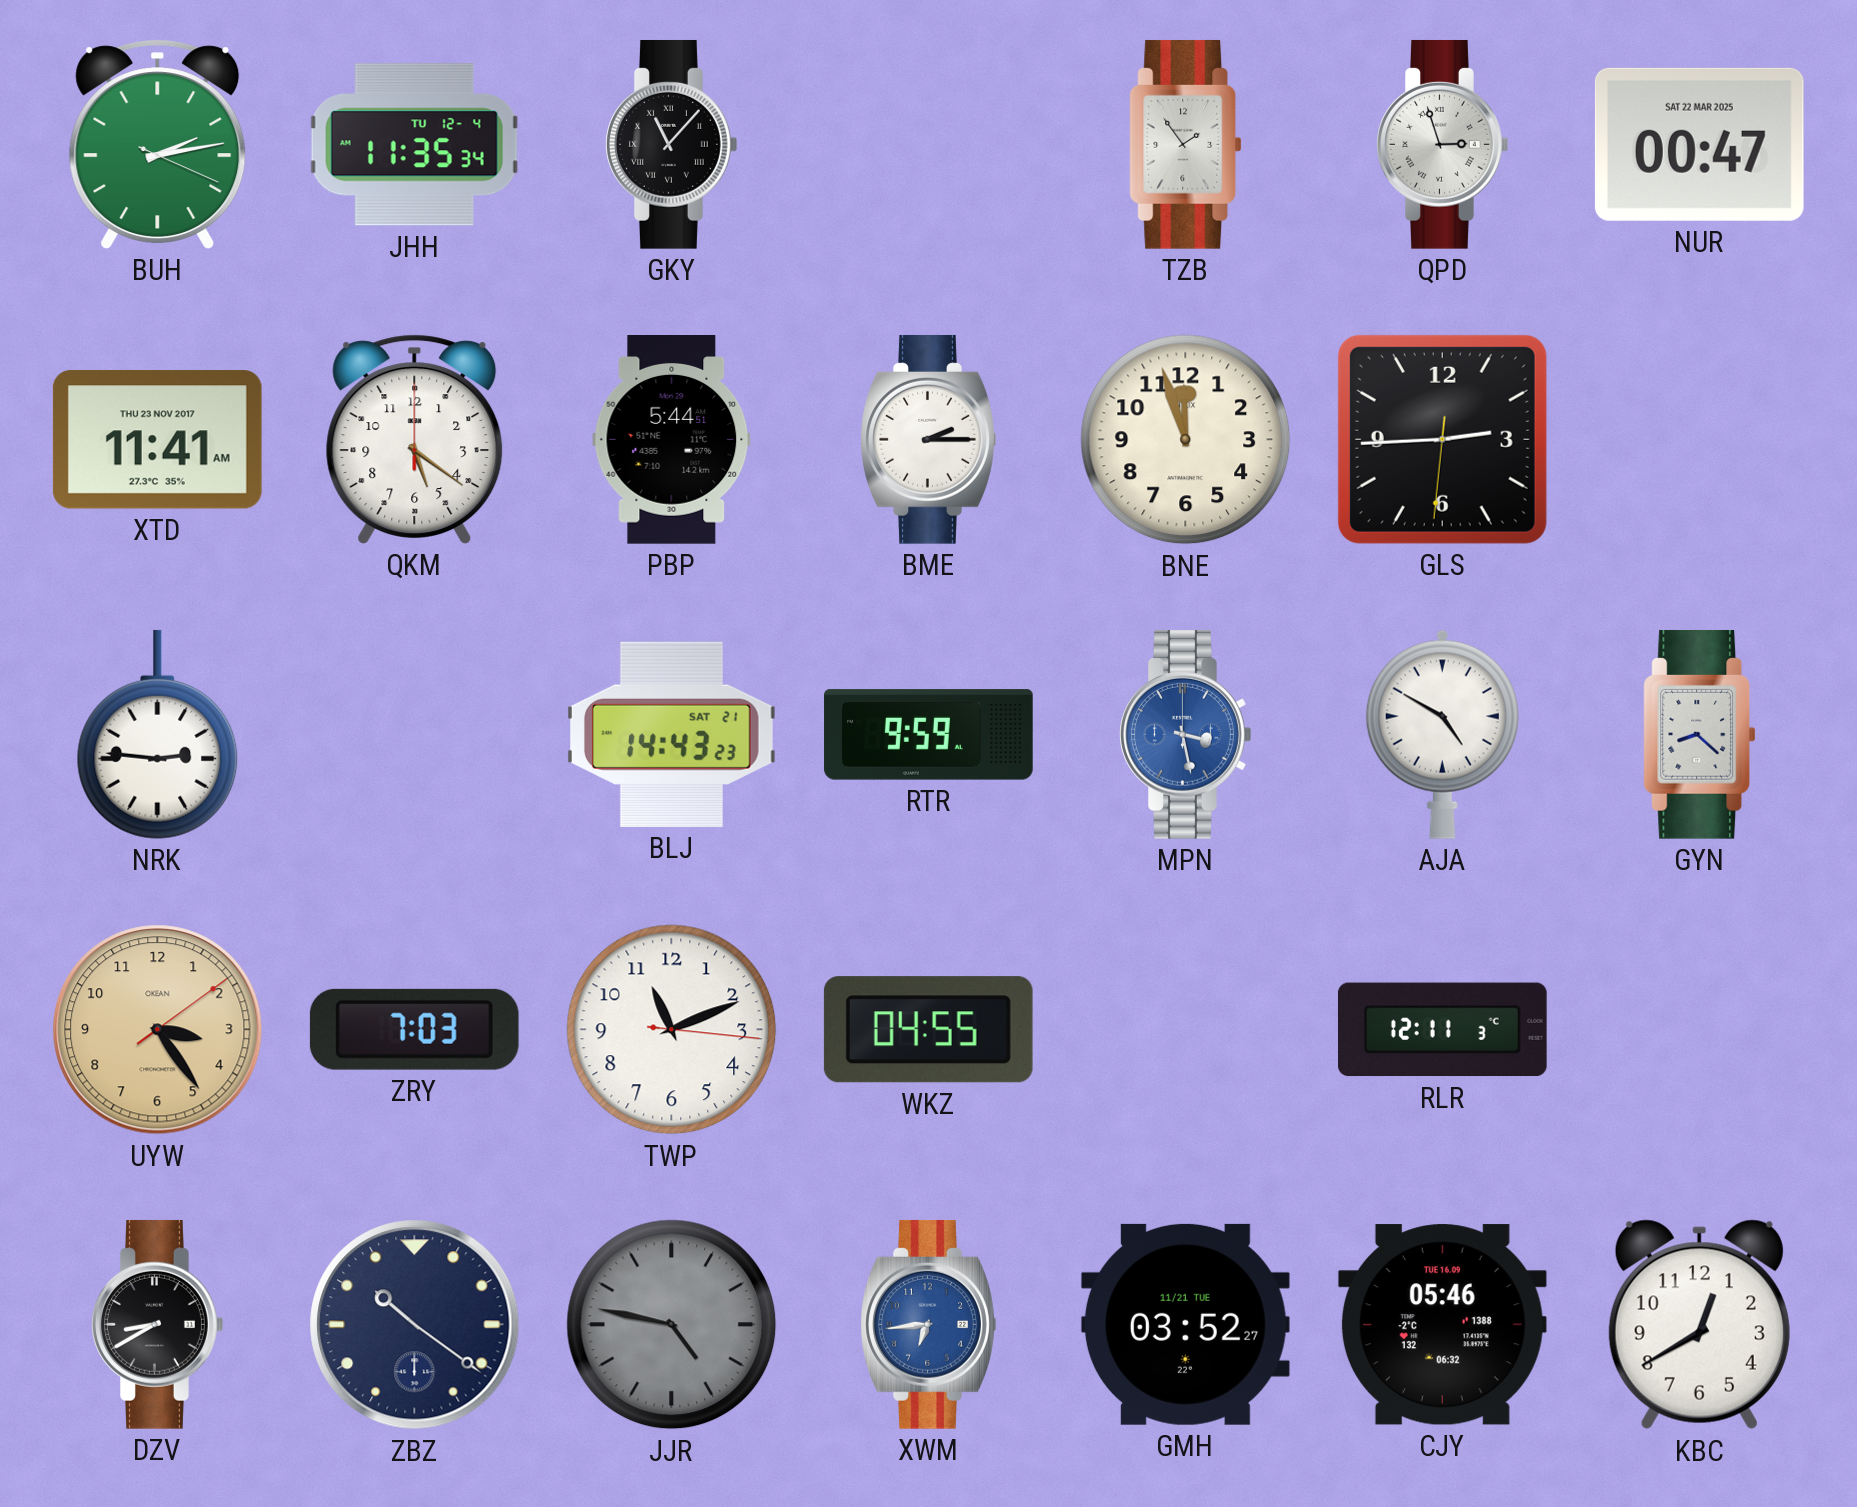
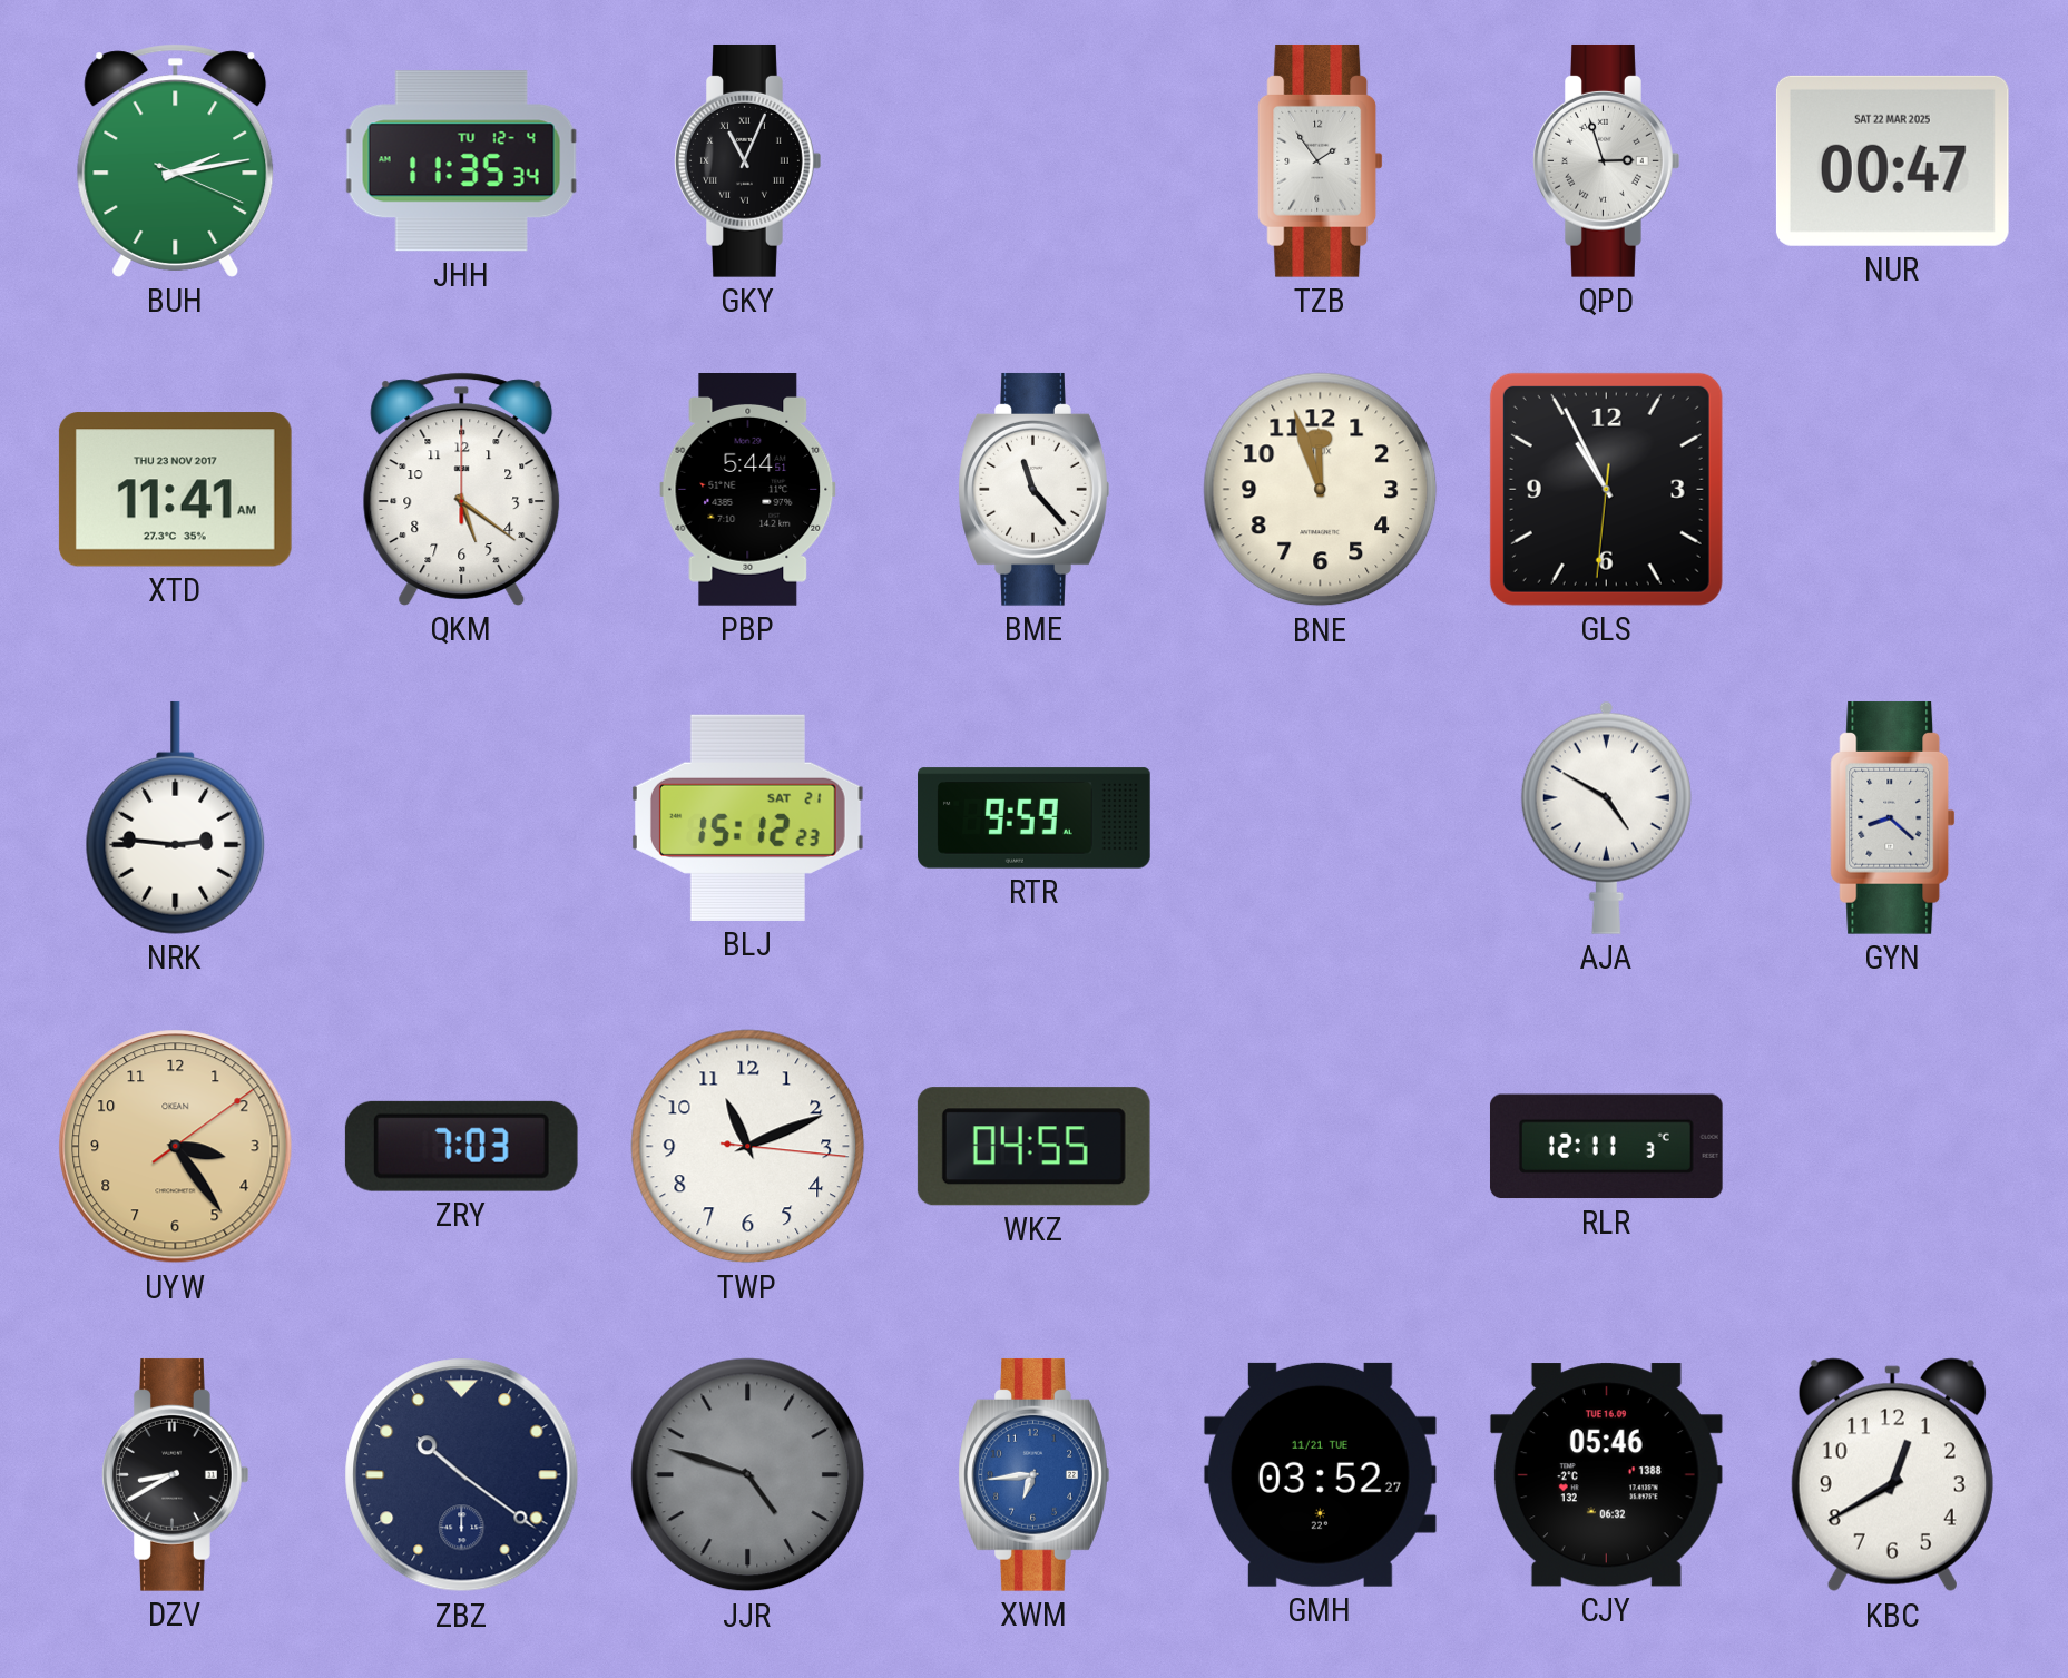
GKY: 11:07 -> 11:04 (748, 160)
BME: 2:15 -> 11:23 (1035, 489)
GLS: 2:44 -> 10:55 (1606, 489)
BLJ: 14:43 -> 15:12 (747, 817)
MPN: 3:28 -> none (1186, 734)
JJR: 4:47 -> 4:48 (748, 1475)
